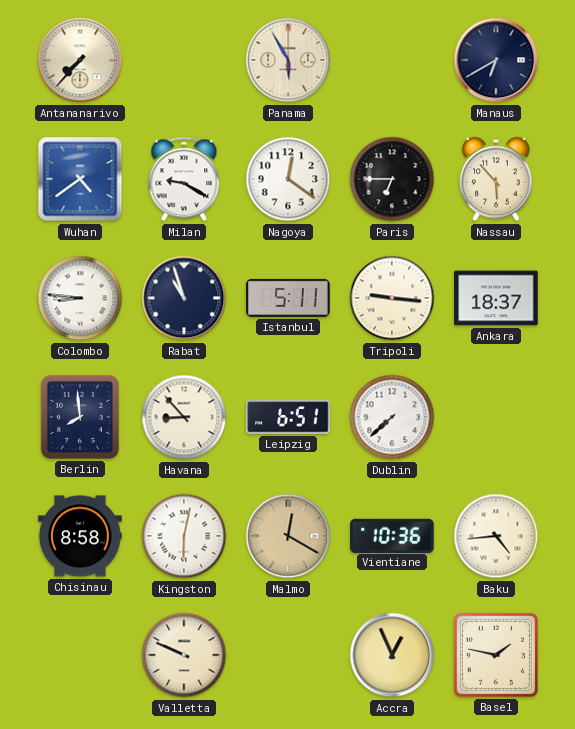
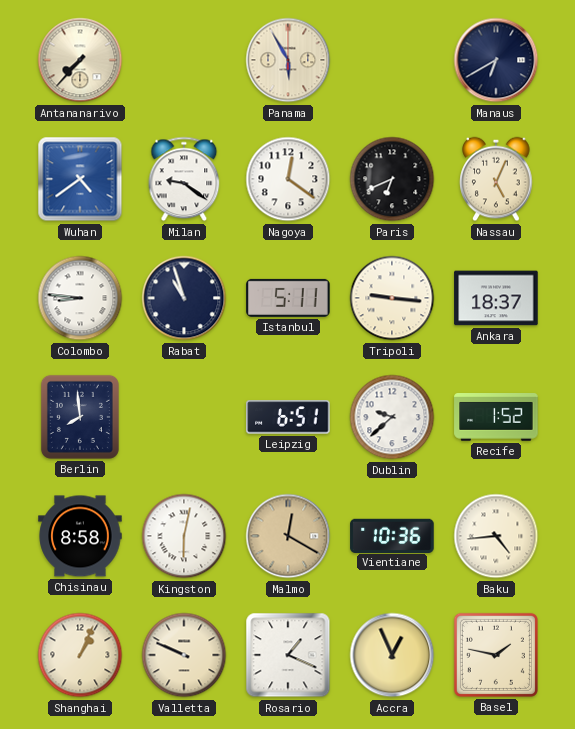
Milan: 9:20 -> 9:21 (184, 179)
Paris: 6:45 -> 6:41 (392, 179)
Nassau: 5:53 -> 5:04 (496, 179)
Havana: 8:53 -> none (184, 417)
Dublin: 7:38 -> 9:38 (392, 417)
Recife: none -> 1:52 (496, 418)
Shanghai: none -> 1:04 (80, 655)
Rosario: none -> 1:19 (288, 655)
